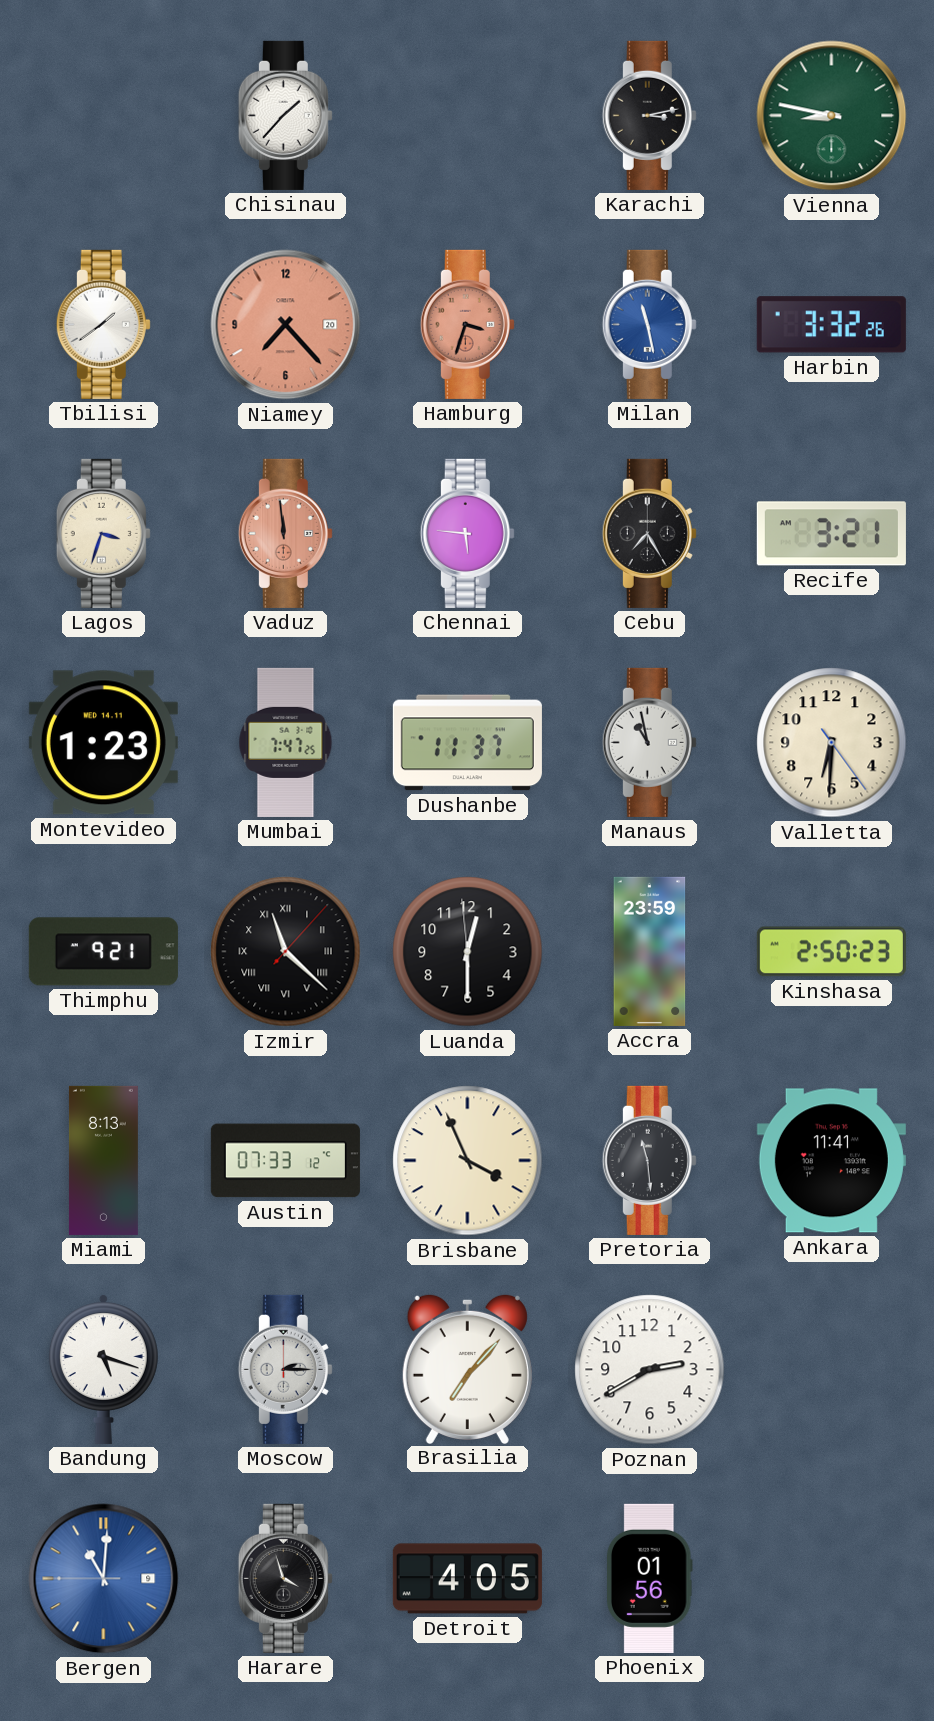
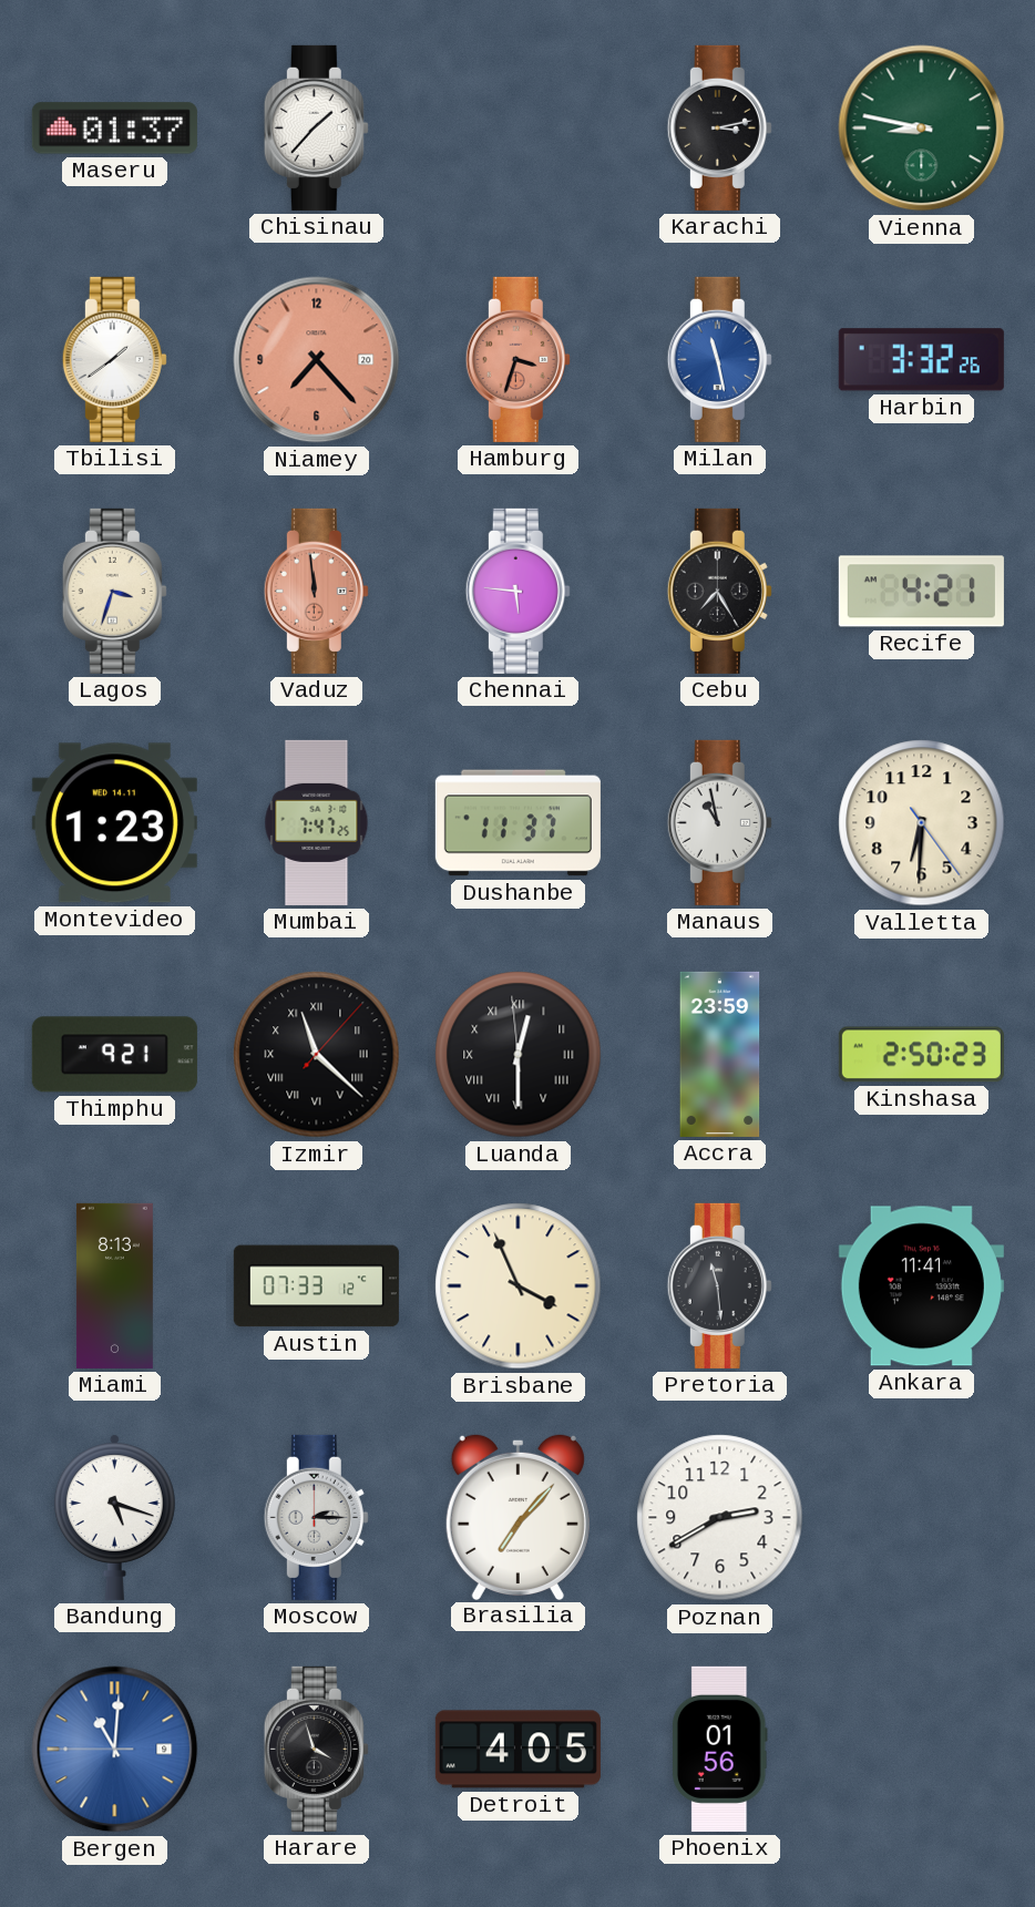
Maseru: none -> 01:37 (114, 129)
Recife: 3:21 -> 4:21 (921, 592)
Luanda numerals: Arabic -> Roman (519, 1055)
